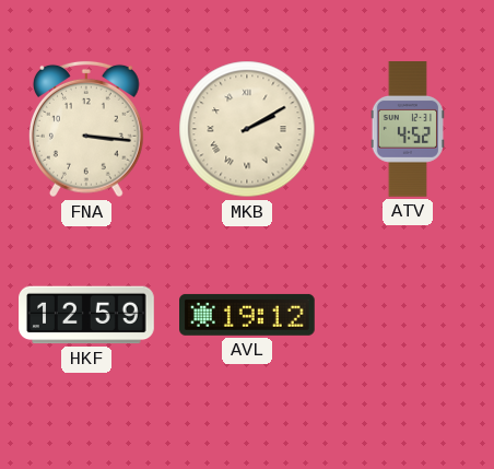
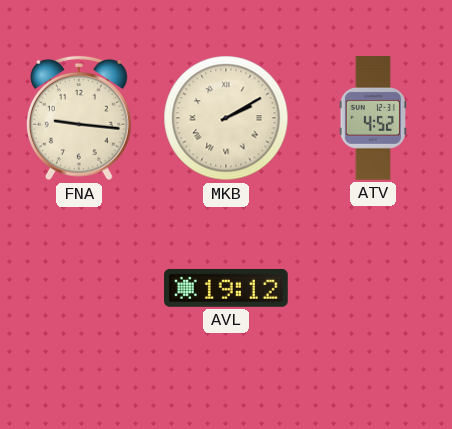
FNA: 3:16 -> 9:16 (79, 118)
HKF: 12:59 -> none (86, 315)
